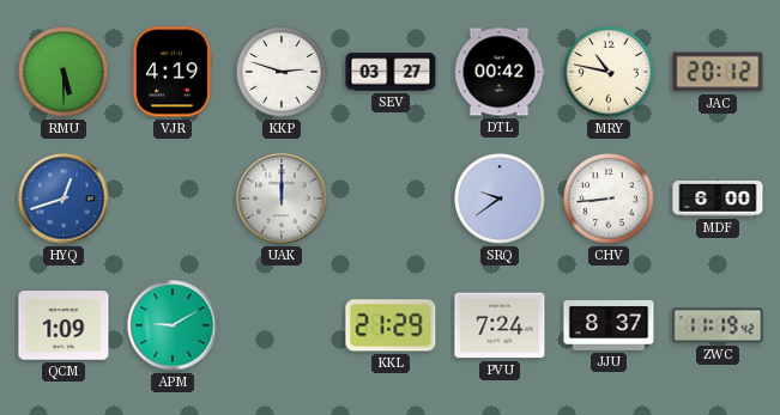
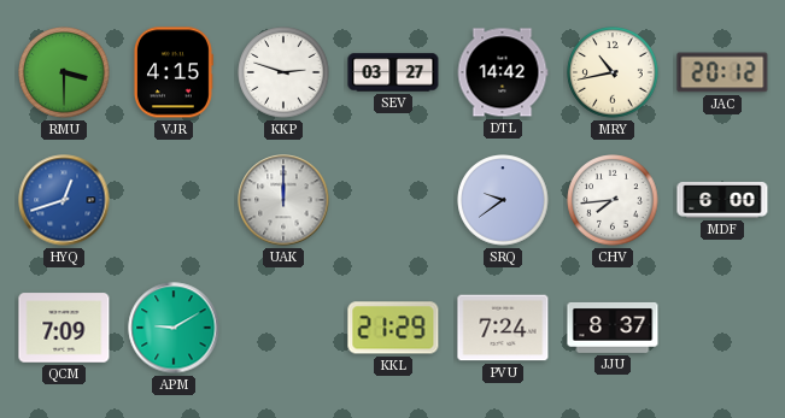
RMU: 5:30 -> 3:30 (64, 72)
VJR: 4:19 -> 4:15 (172, 72)
DTL: 00:42 -> 14:42 (503, 72)
MRY: 10:47 -> 10:43 (613, 72)
CHV: 8:44 -> 7:44 (613, 200)
QCM: 1:09 -> 7:09 (64, 328)
ZWC: 11:19 -> none (718, 325)
